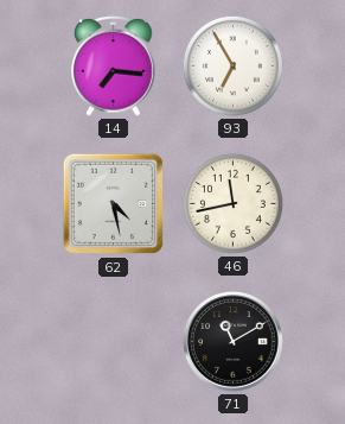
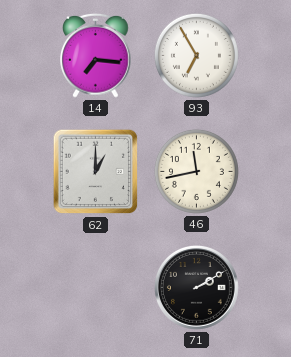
62: 4:28 -> 1:00 (96, 172)
71: 11:10 -> 2:10 (197, 288)
